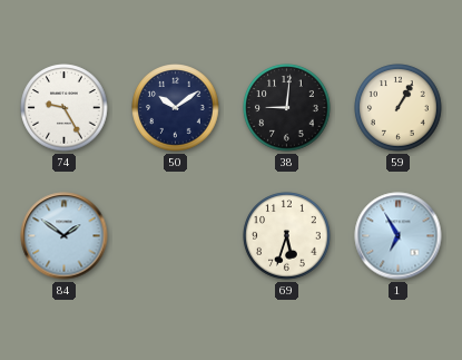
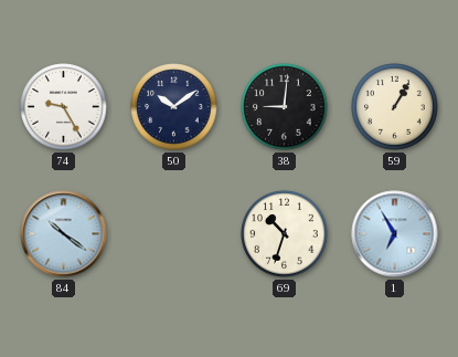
84: 1:51 -> 10:21 (64, 234)
69: 5:33 -> 10:33 (285, 234)
